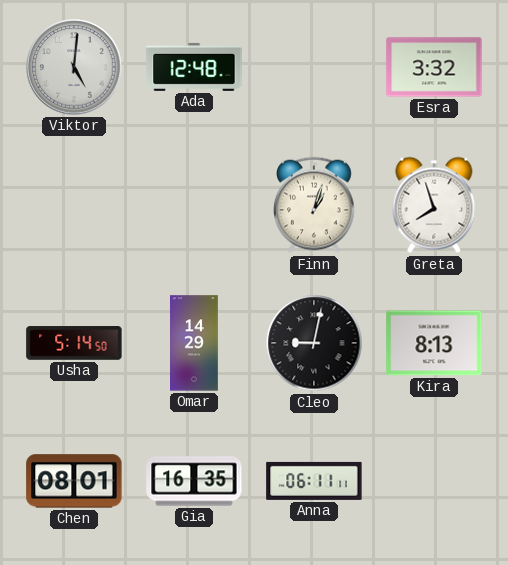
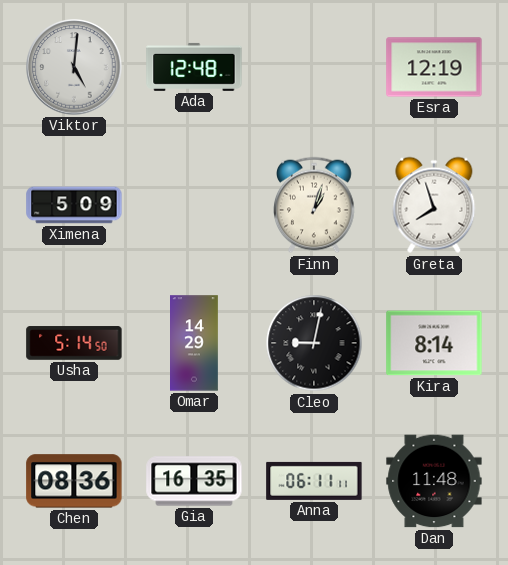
Esra: 3:32 -> 12:19 (434, 67)
Ximena: none -> 5:09 (74, 205)
Kira: 8:13 -> 8:14 (434, 343)
Chen: 08:01 -> 08:36 (74, 481)
Dan: none -> 11:48 (434, 481)
